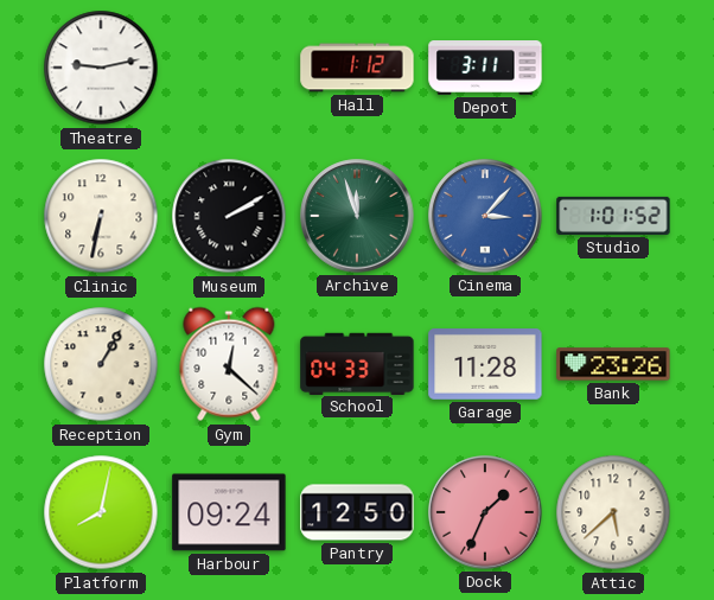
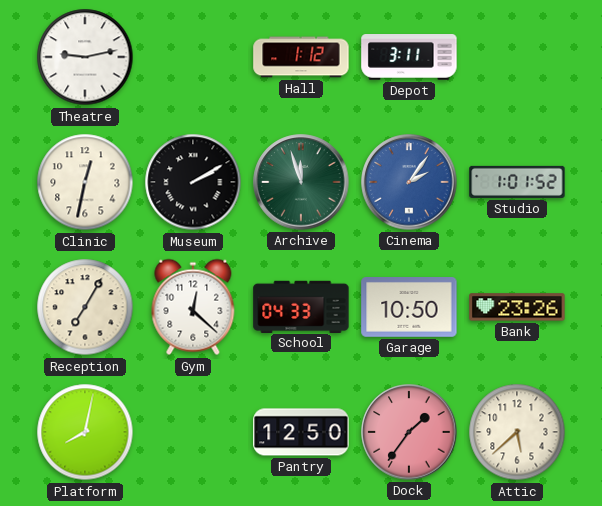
Clinic: 6:32 -> 12:32 (85, 182)
Cinema: 3:07 -> 2:06 (409, 182)
Reception: 1:05 -> 7:05 (85, 307)
Garage: 11:28 -> 10:50 (409, 308)
Harbour: 09:24 -> none (229, 512)
Dock: 1:34 -> 1:36 (409, 432)
